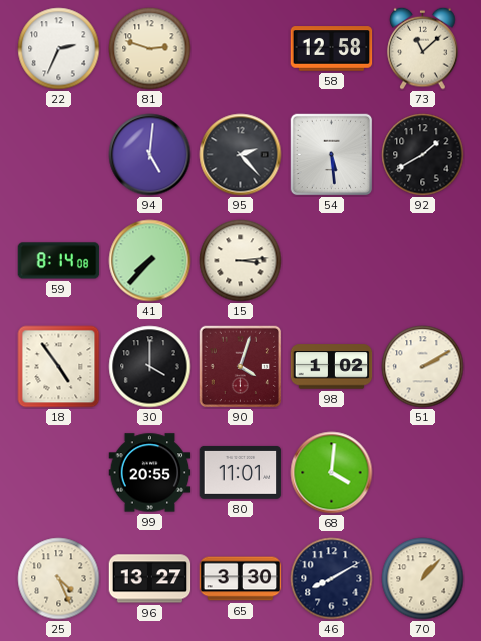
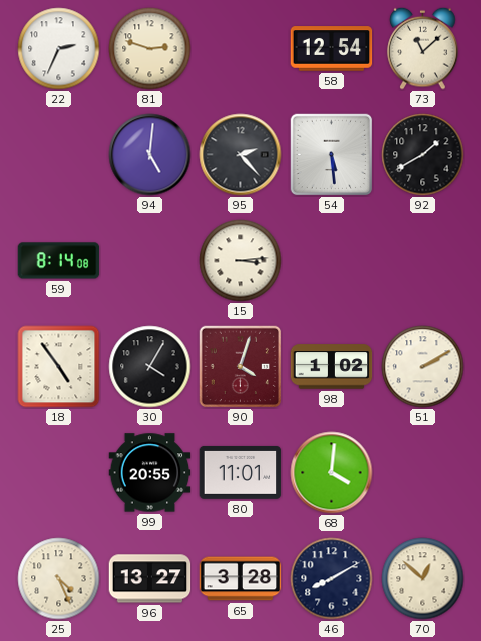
58: 12:58 -> 12:54 (332, 49)
41: 7:37 -> none (150, 261)
30: 4:00 -> 4:05 (150, 367)
65: 3:30 -> 3:28 (241, 579)
70: 1:07 -> 12:52 (423, 579)
